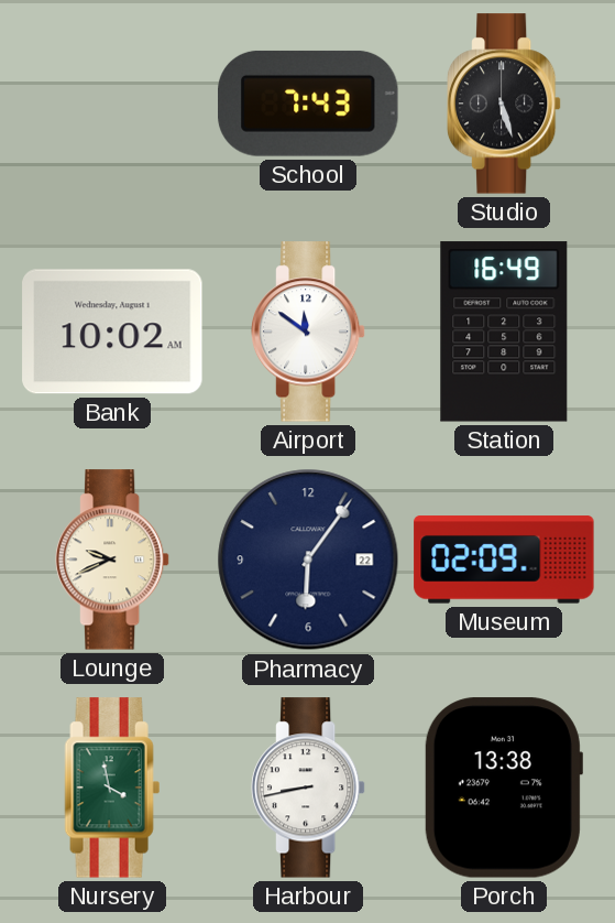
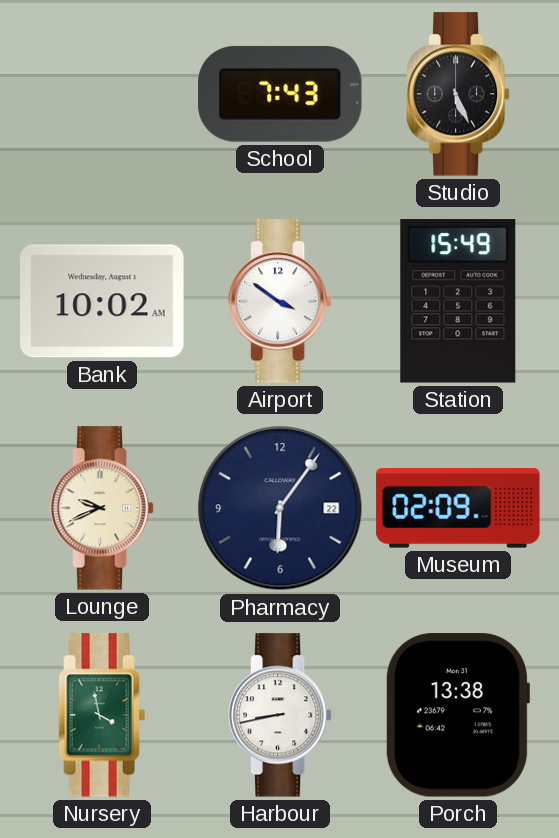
Studio: 5:27 -> 5:26 (458, 94)
Airport: 11:51 -> 3:51 (280, 301)
Station: 16:49 -> 15:49 (458, 301)
